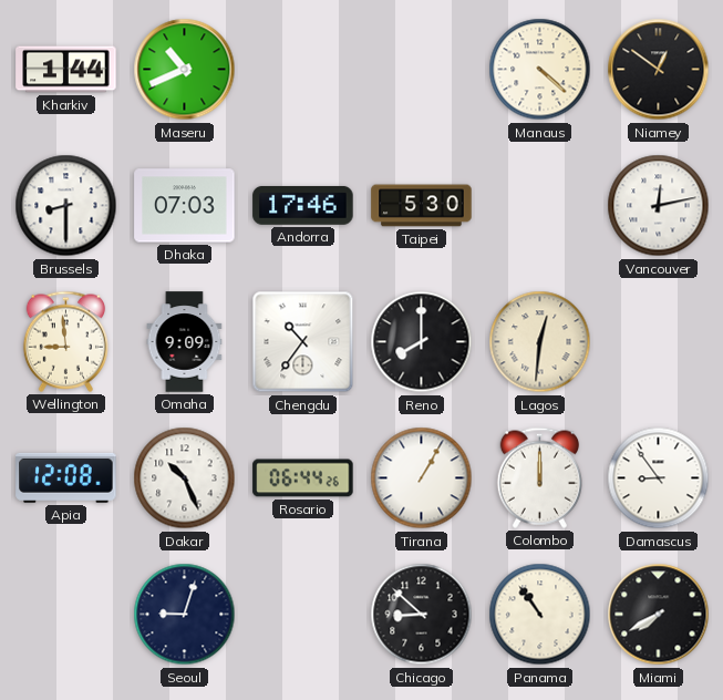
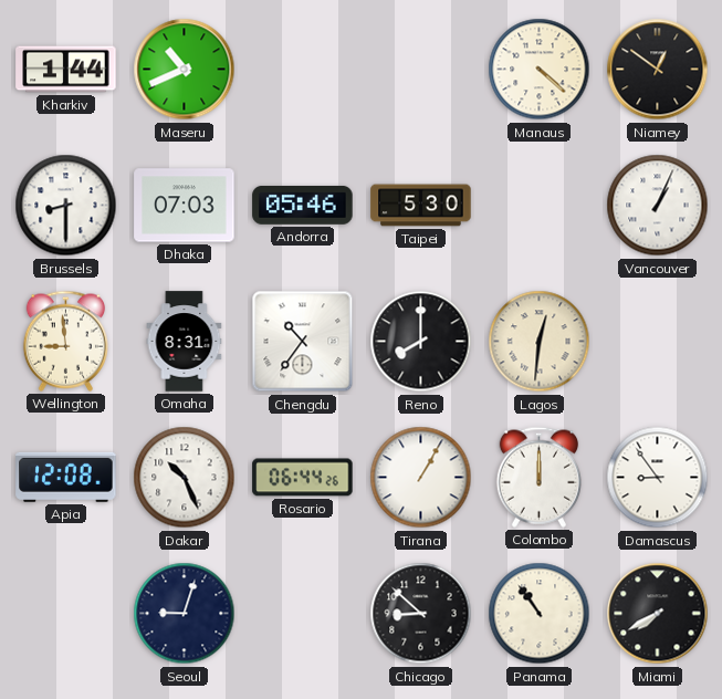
Andorra: 17:46 -> 05:46 (303, 205)
Vancouver: 12:13 -> 1:04 (658, 206)
Omaha: 9:09 -> 8:31 (185, 342)
